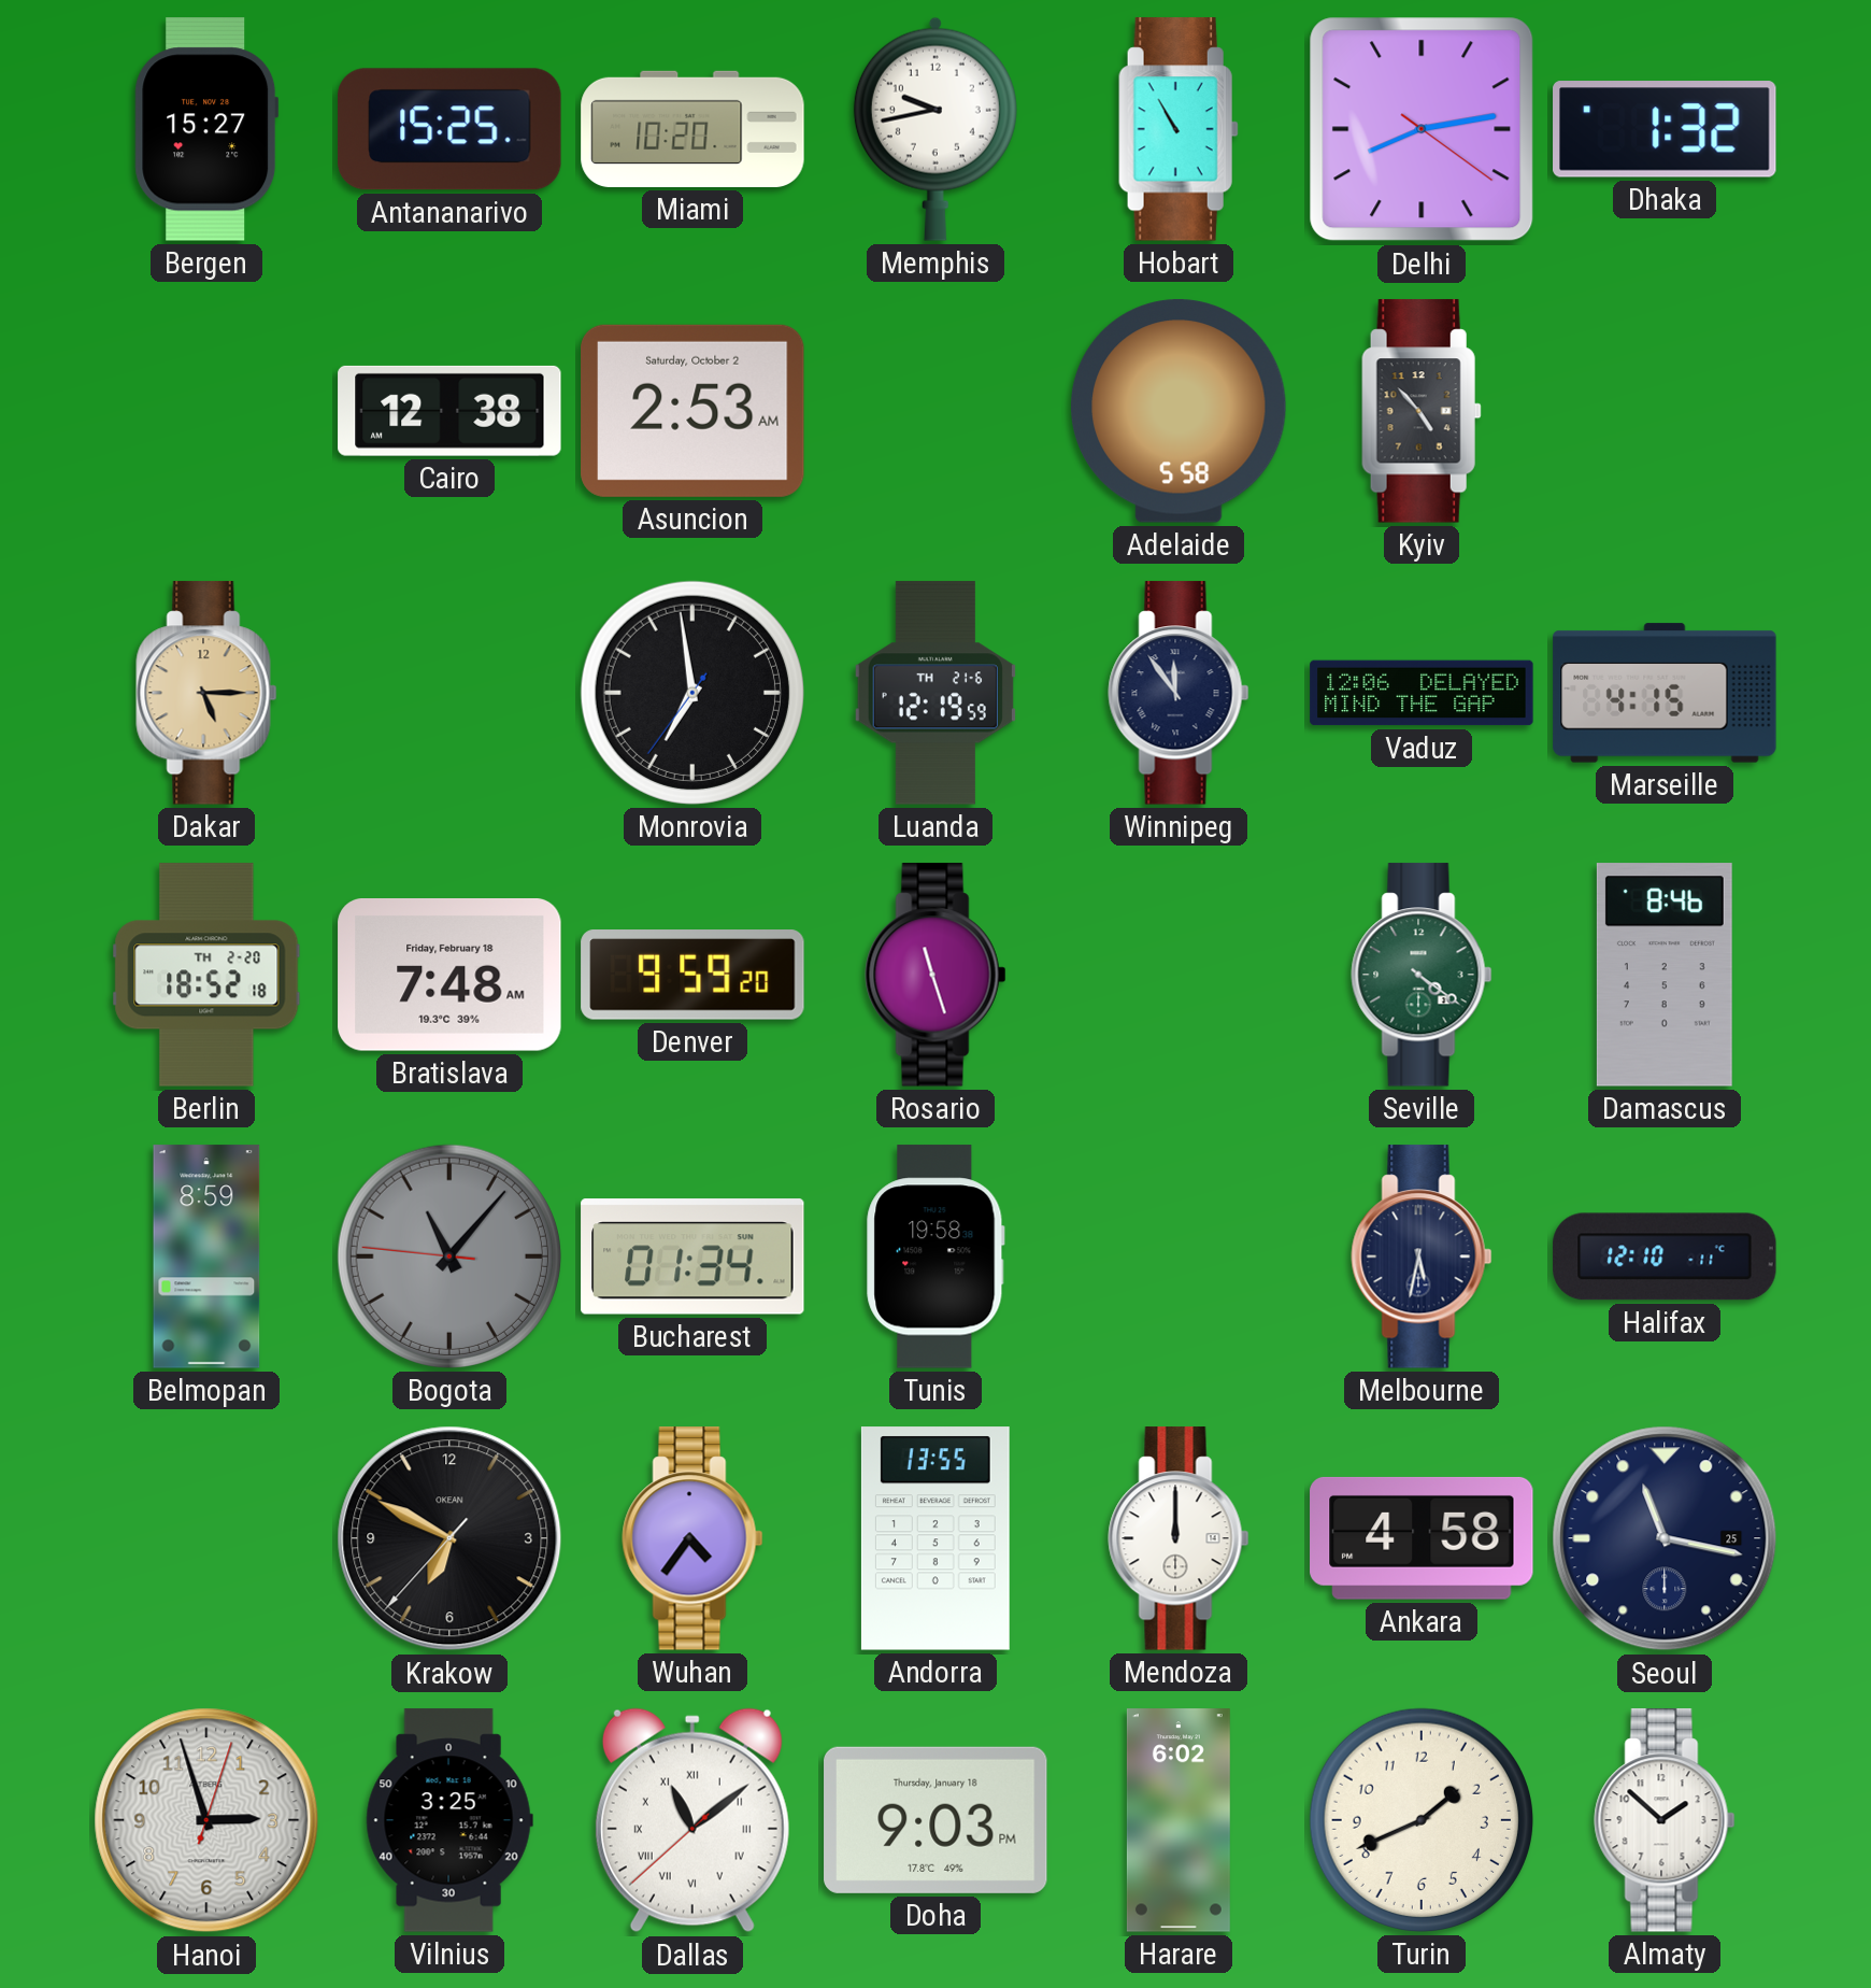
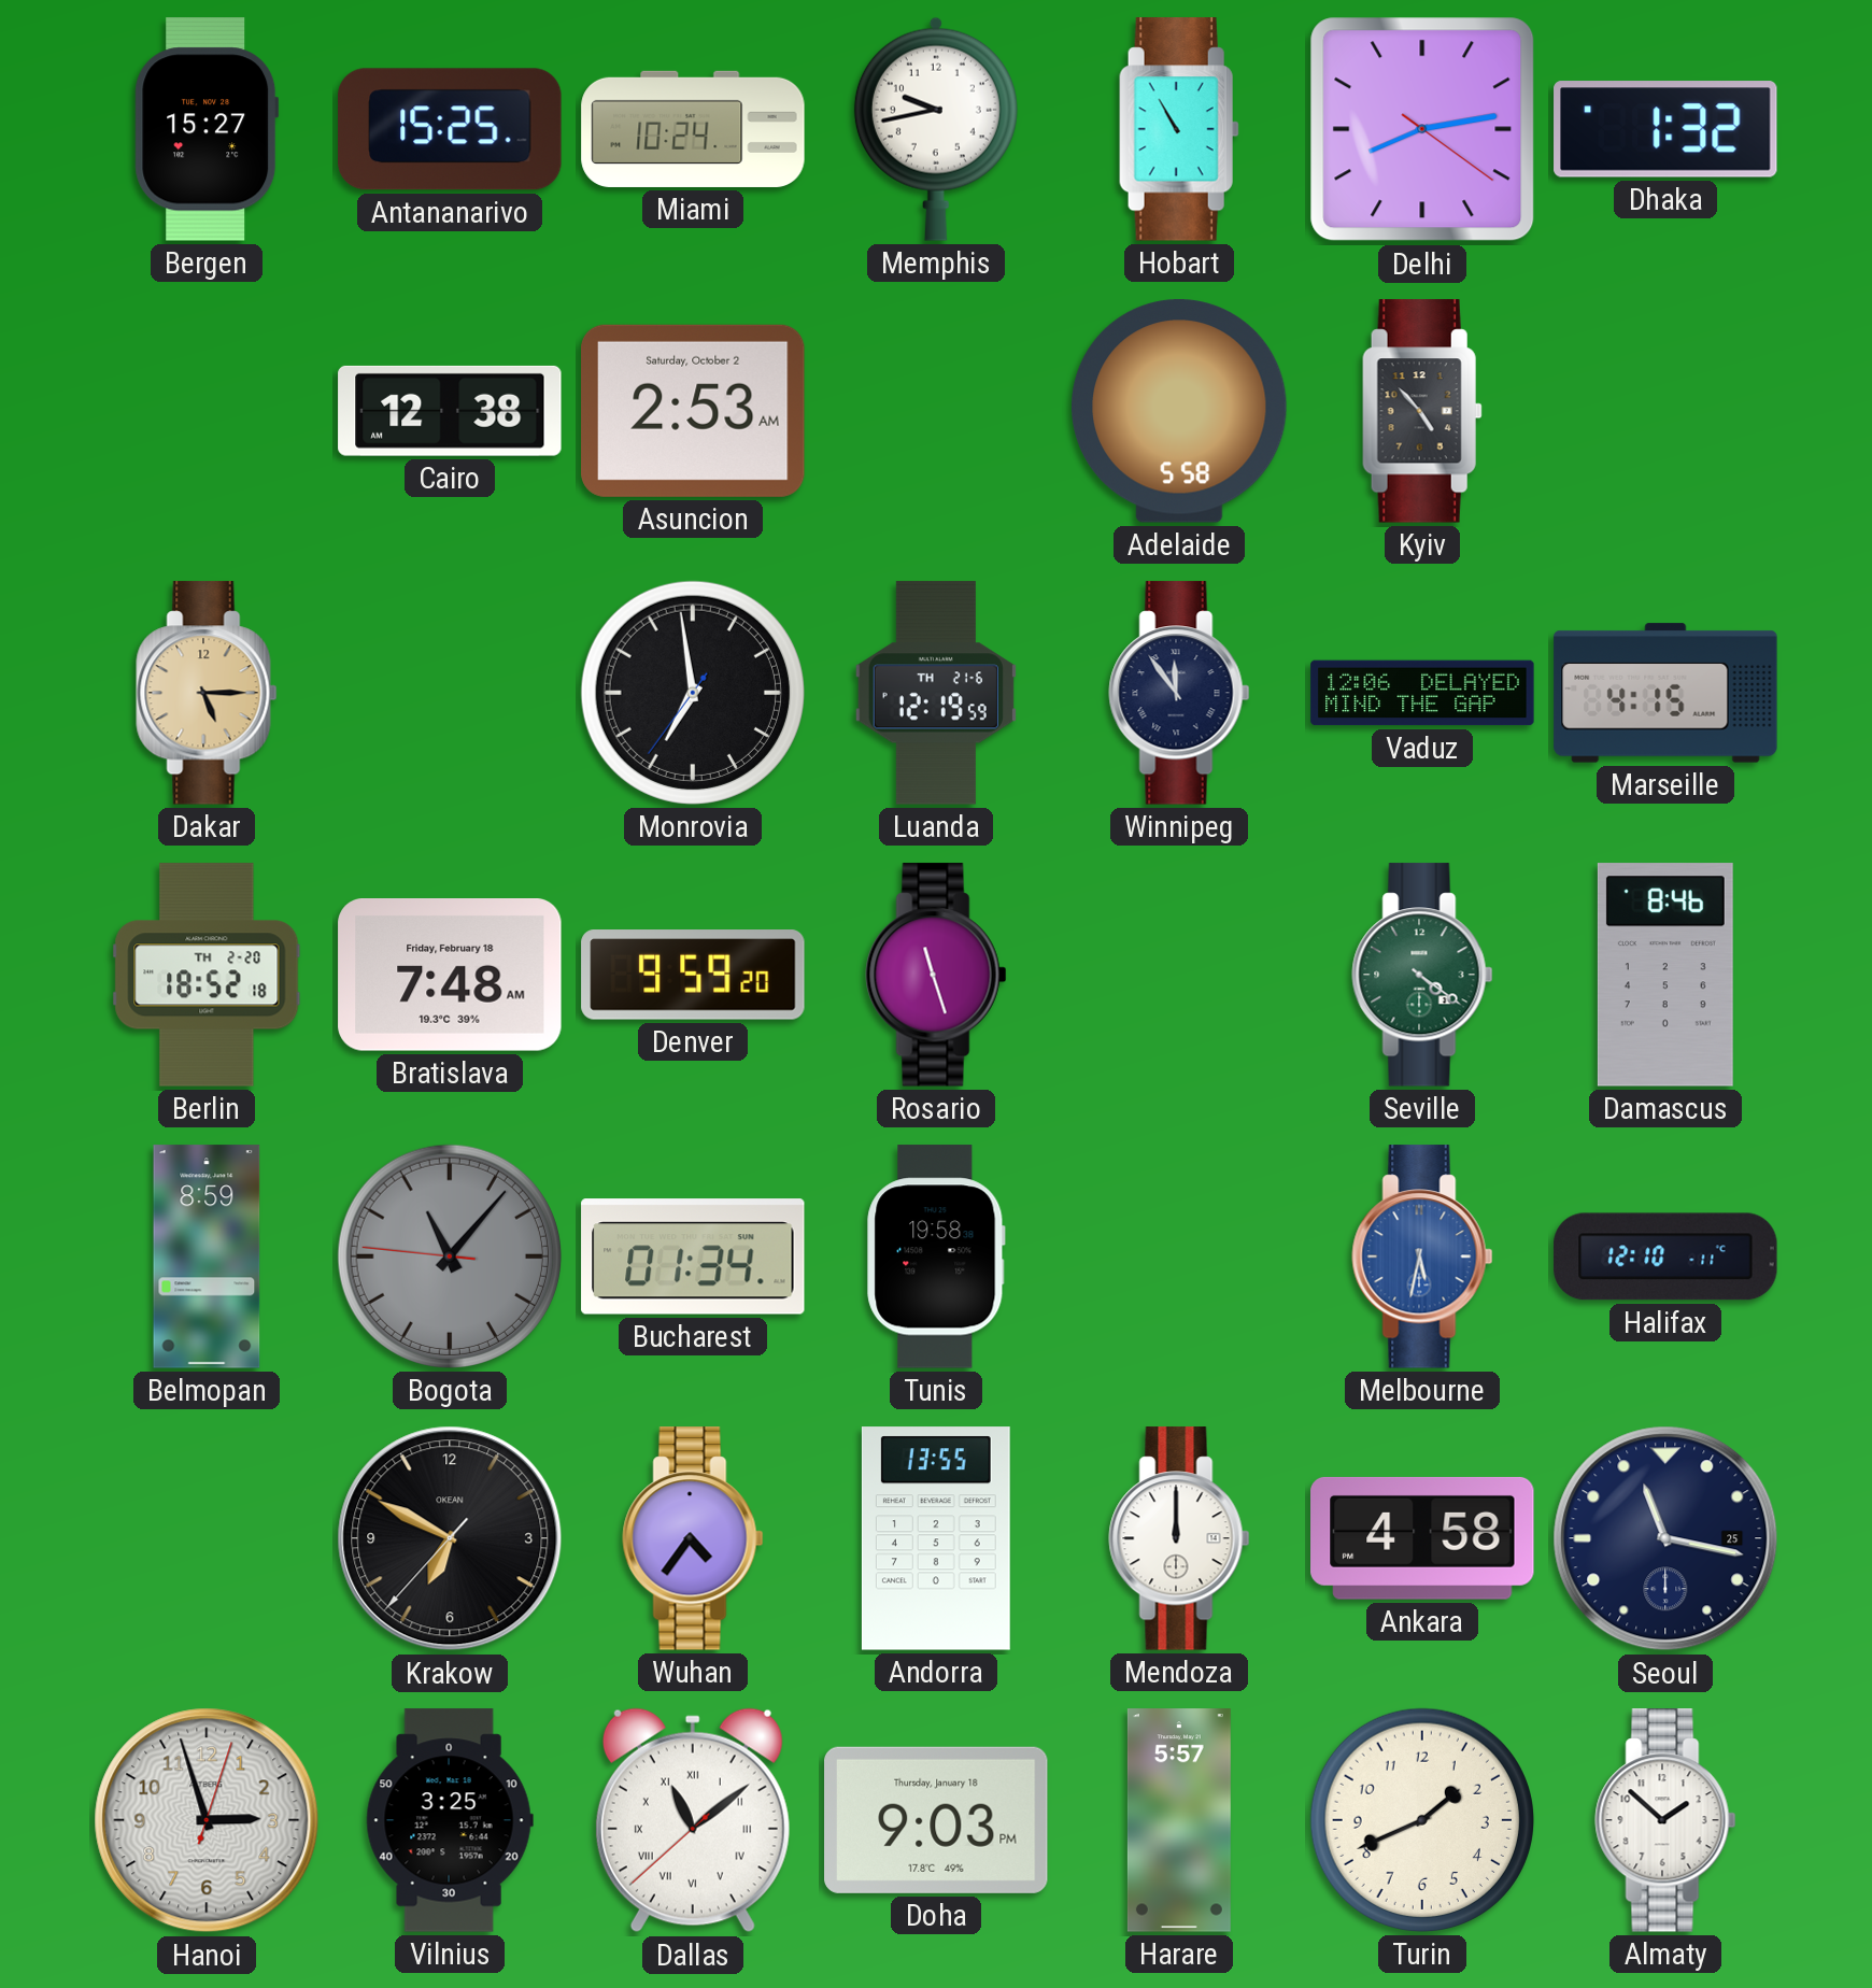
Miami: 10:20 -> 10:24 (693, 129)
Melbourne dial: navy -> blue (1422, 1256)
Harare: 6:02 -> 5:57 (1179, 1820)
